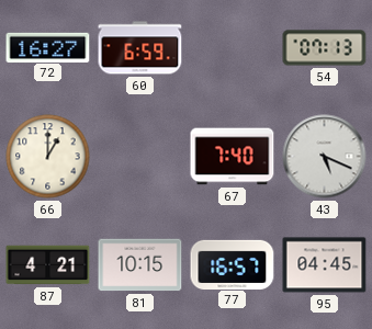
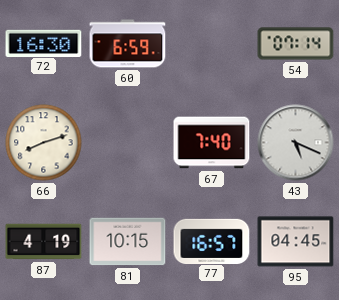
72: 16:27 -> 16:30 (44, 43)
54: 07:13 -> 07:14 (296, 44)
66: 1:00 -> 8:12 (44, 143)
87: 4:21 -> 4:19 (44, 242)
